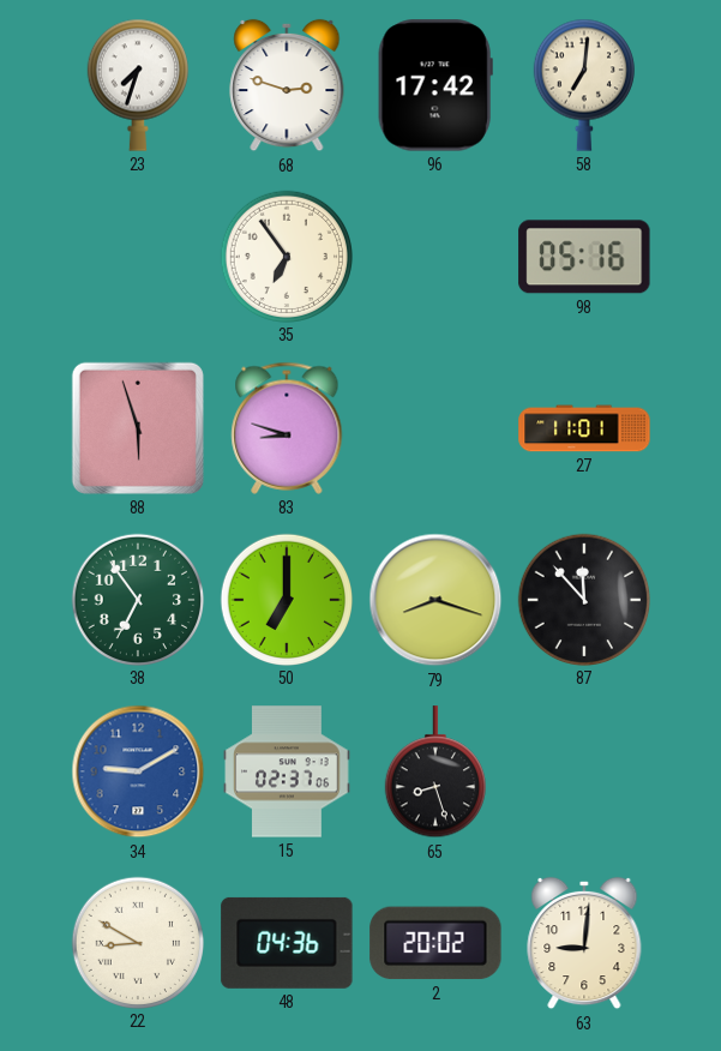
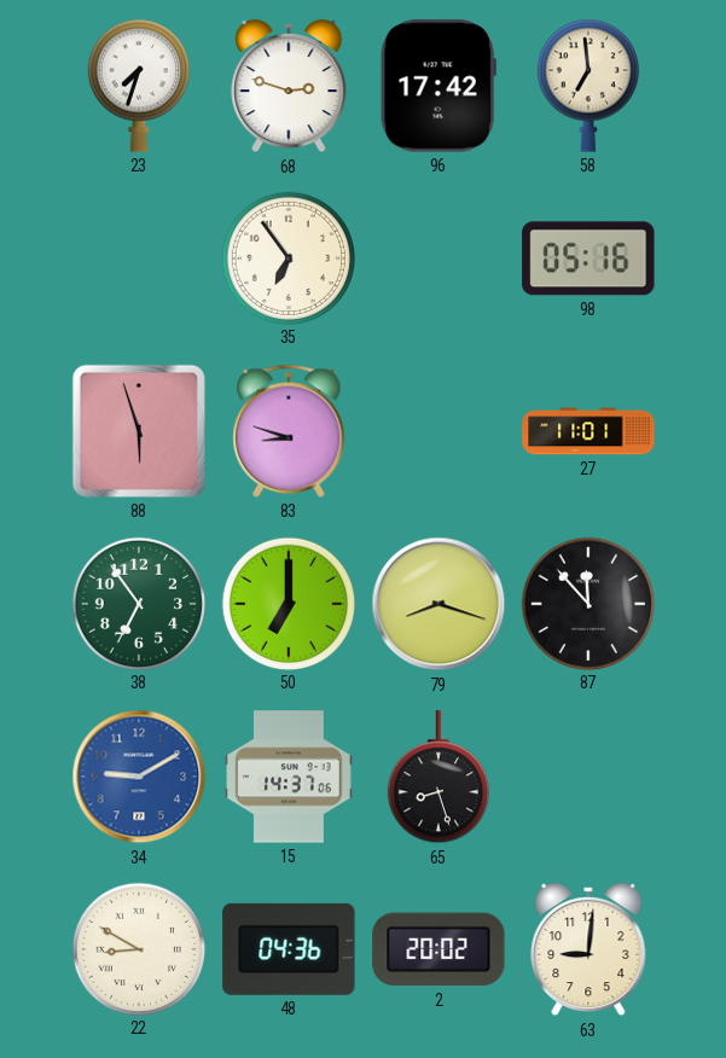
58: 7:01 -> 6:59 (588, 86)
15: 02:37 -> 14:37 (289, 777)
